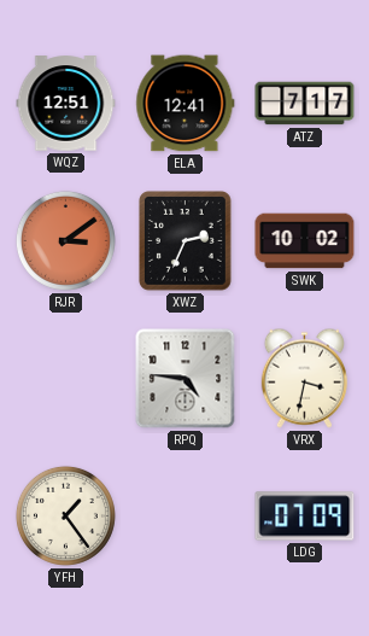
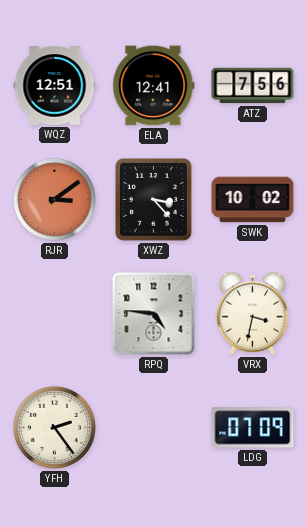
ATZ: 7:17 -> 7:56 (253, 86)
XWZ: 2:34 -> 3:23 (154, 200)
YFH: 1:24 -> 2:24 (54, 427)
